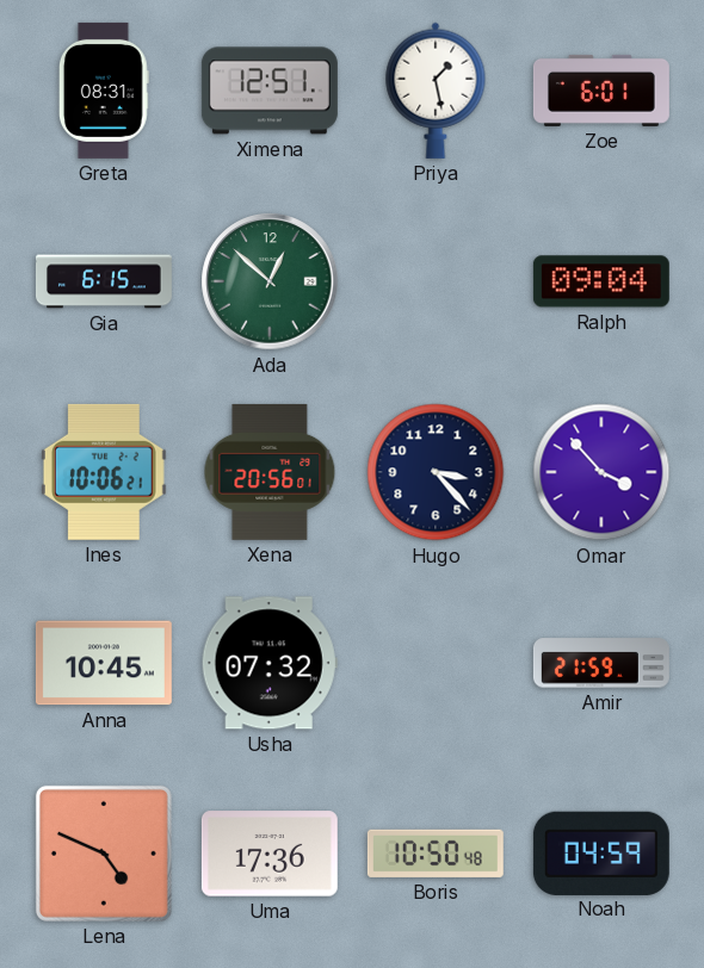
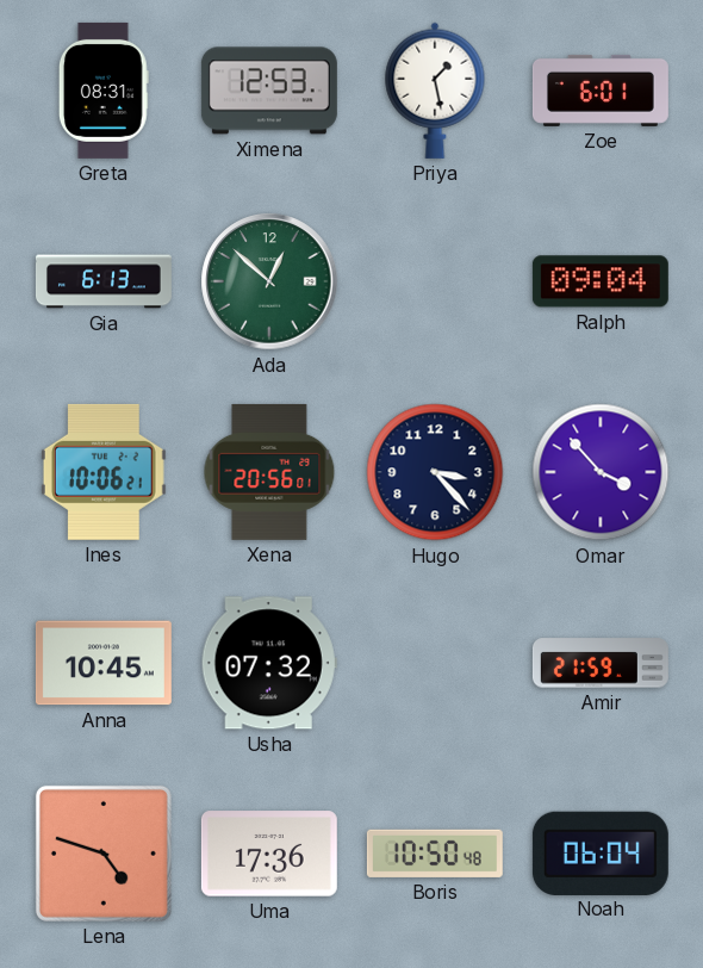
Ximena: 12:51 -> 12:53 (269, 91)
Gia: 6:15 -> 6:13 (104, 281)
Lena: 4:49 -> 4:48 (104, 854)
Noah: 04:59 -> 06:04 (601, 852)
